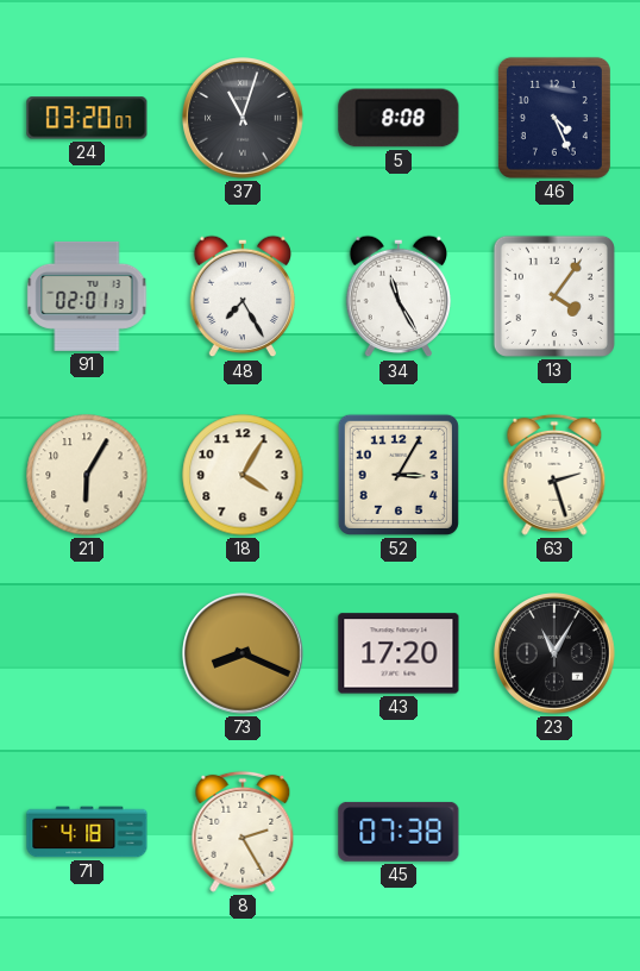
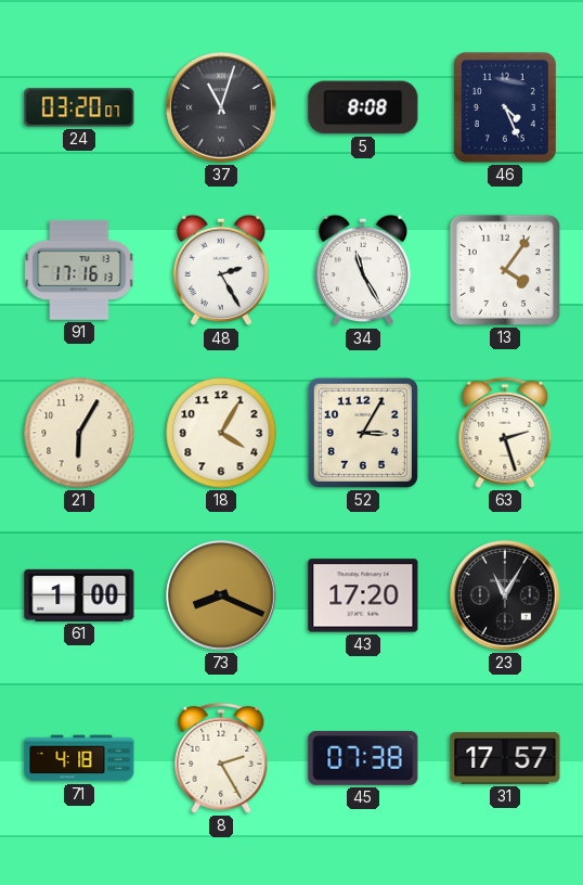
91: 02:01 -> 17:16 (79, 270)
48: 7:25 -> 2:25 (221, 270)
61: none -> 1:00 (79, 595)
31: none -> 17:57 (505, 758)
